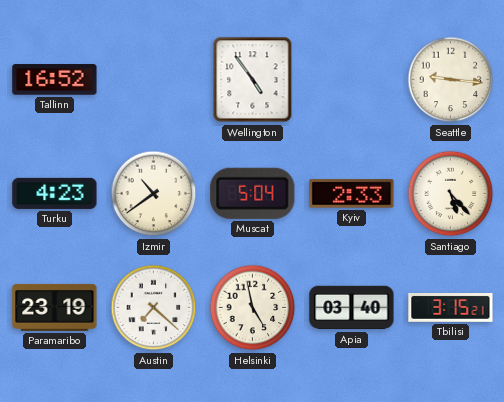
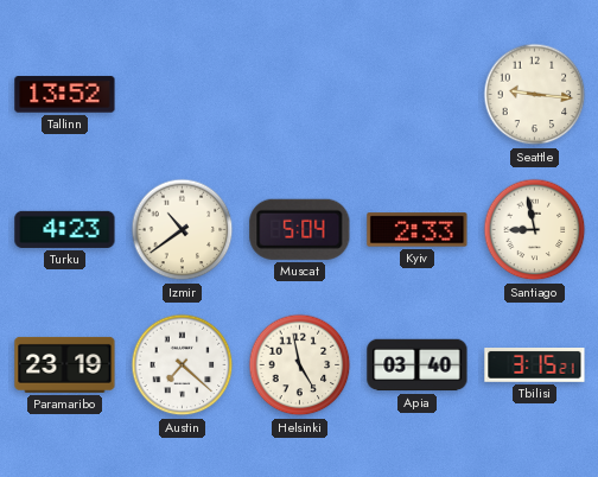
Tallinn: 16:52 -> 13:52 (65, 95)
Wellington: 4:54 -> none (253, 80)
Santiago: 5:23 -> 8:58 (535, 230)
